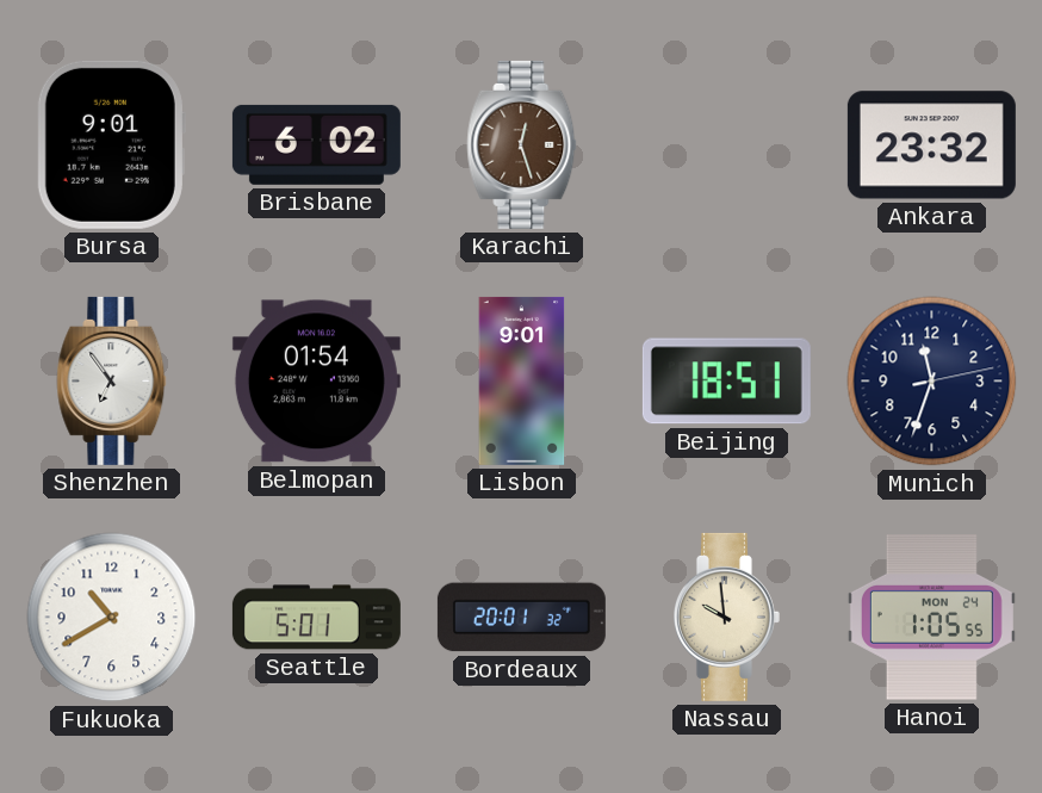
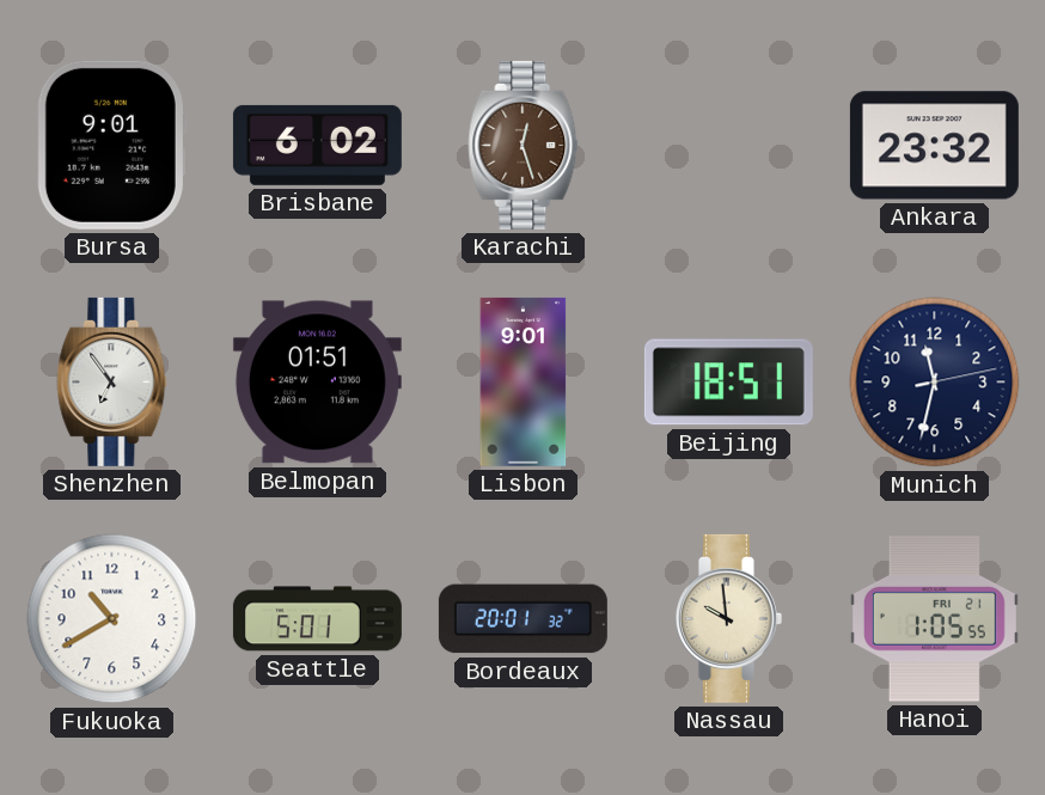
Belmopan: 01:54 -> 01:51 (317, 383)
Munich: 11:33 -> 11:32 (935, 383)
Hanoi date: MON 24 -> FRI 21 (934, 619)
